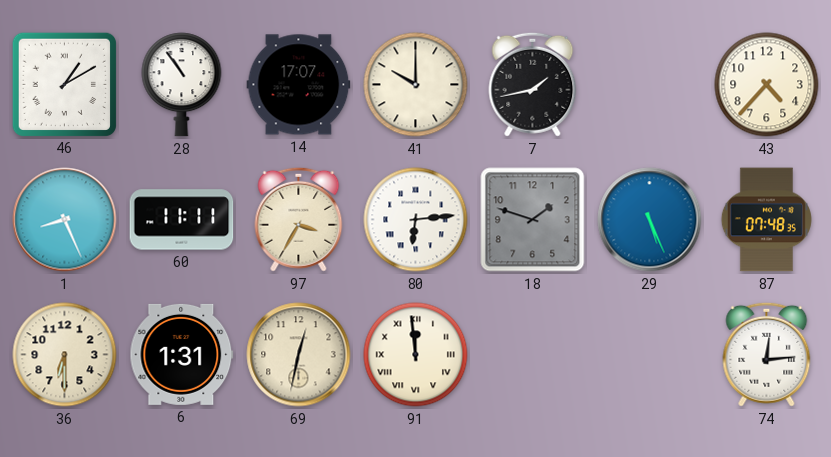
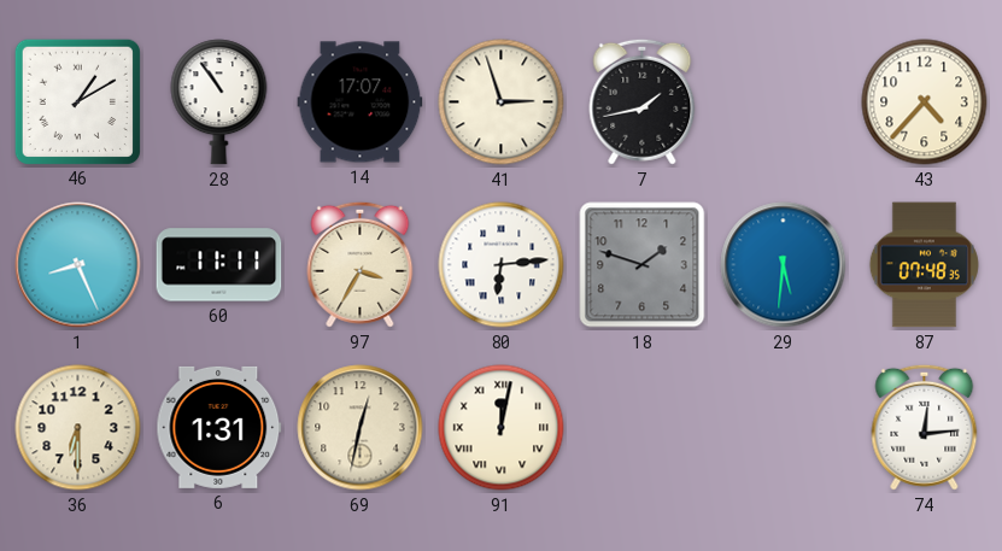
41: 10:00 -> 2:57 (502, 102)
29: 5:26 -> 5:31 (784, 265)
91: 11:59 -> 12:02 (502, 428)
